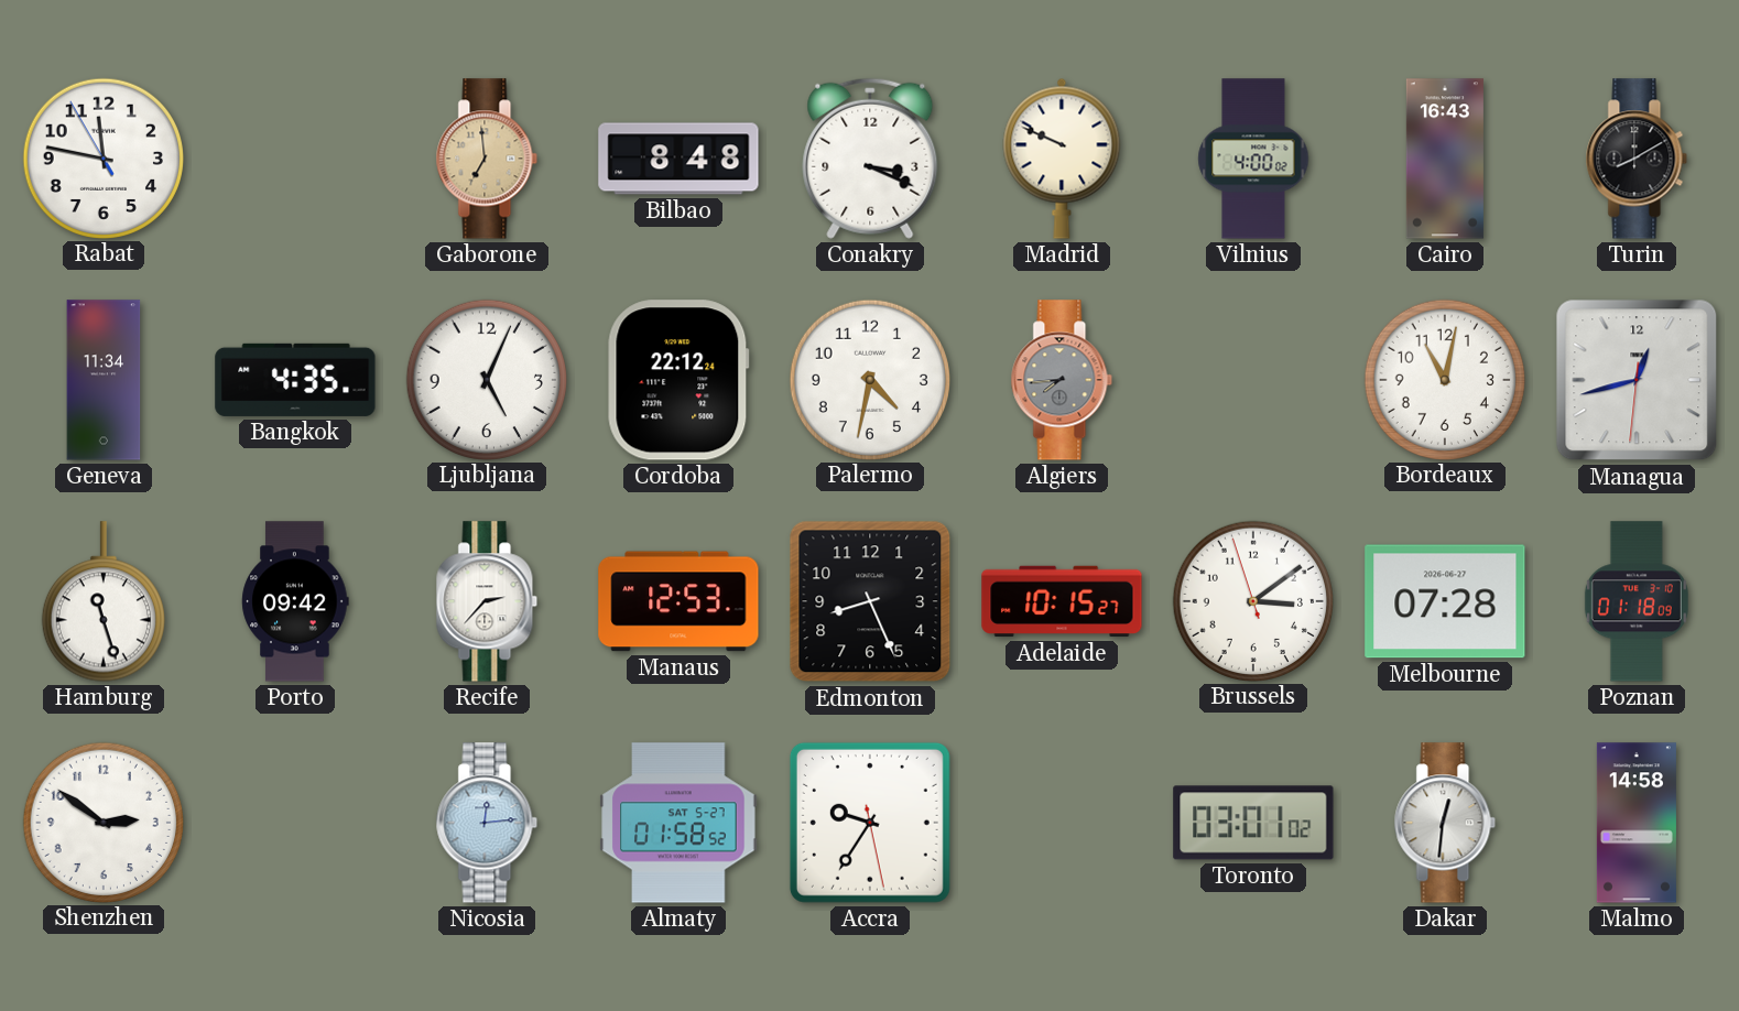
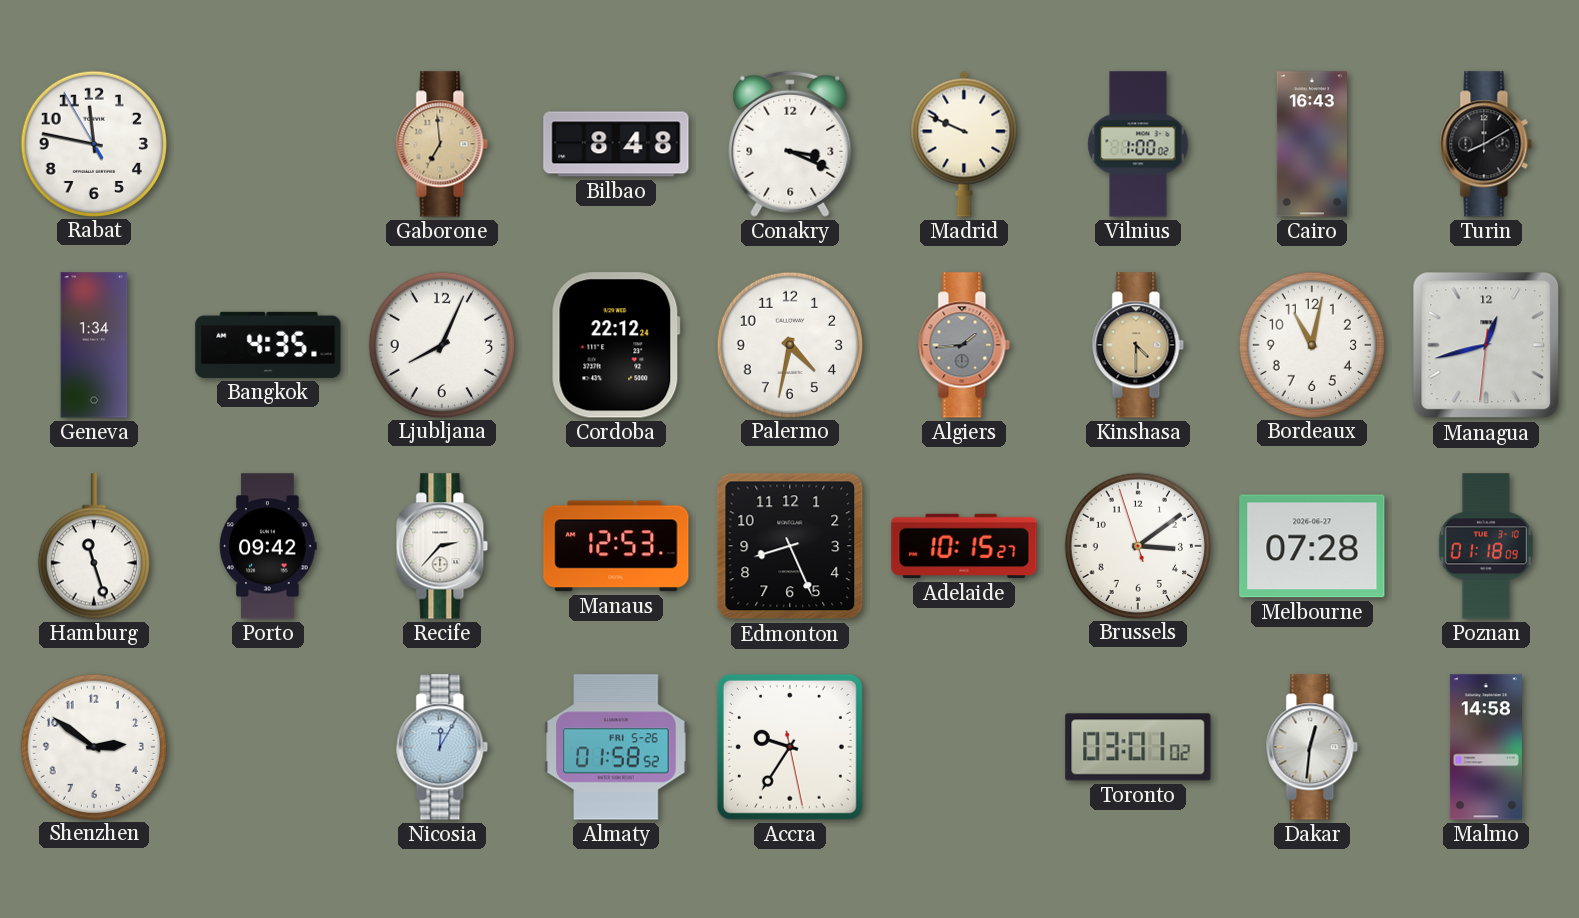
Vilnius: 4:00 -> 1:00 (1138, 144)
Geneva: 11:34 -> 1:34 (94, 345)
Ljubljana: 5:04 -> 8:04 (441, 344)
Algiers: 7:44 -> 1:44 (964, 345)
Kinshasa: none -> 4:30 (1138, 345)
Nicosia: 12:14 -> 12:05 (442, 747)
Almaty date: SAT 5-27 -> FRI 5-26 (616, 747)
